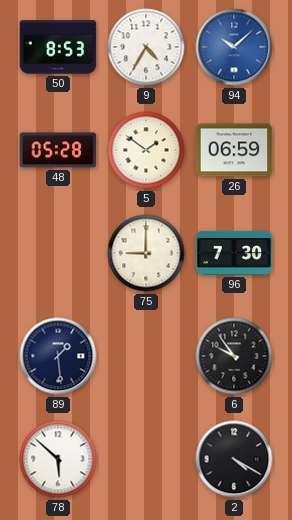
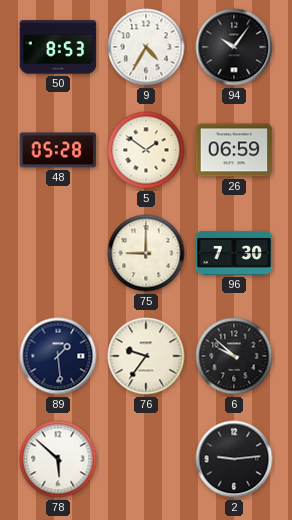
94: 10:08 -> 10:06 (234, 47)
94 dial: blue -> black (234, 47)
76: none -> 9:36 (146, 356)
6: 9:54 -> 9:52 (234, 356)
2: 4:20 -> 9:14 (234, 459)
